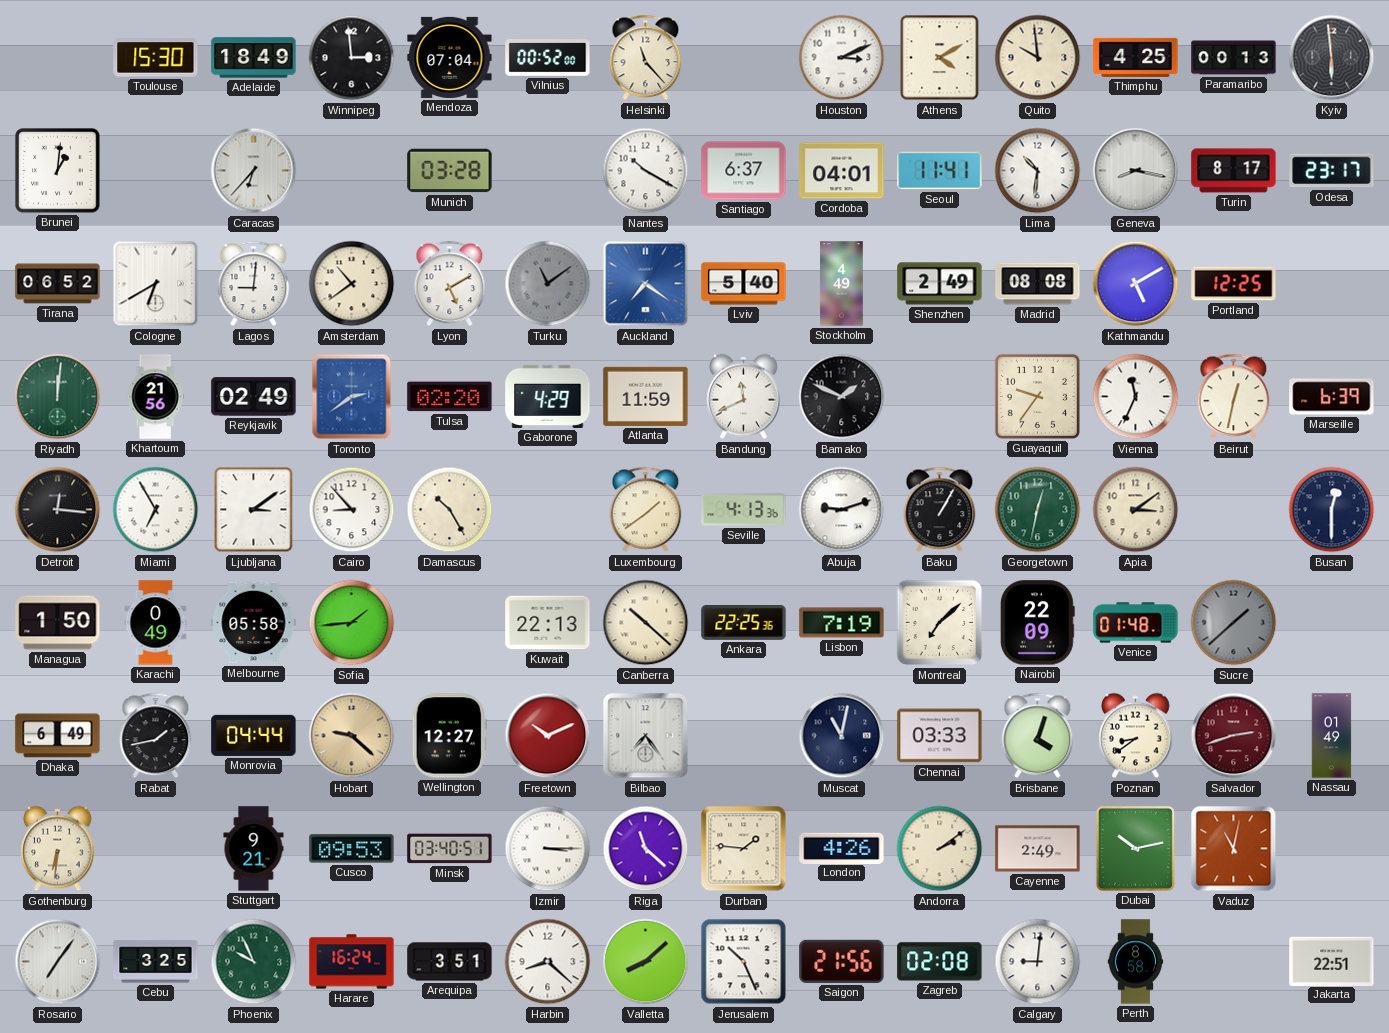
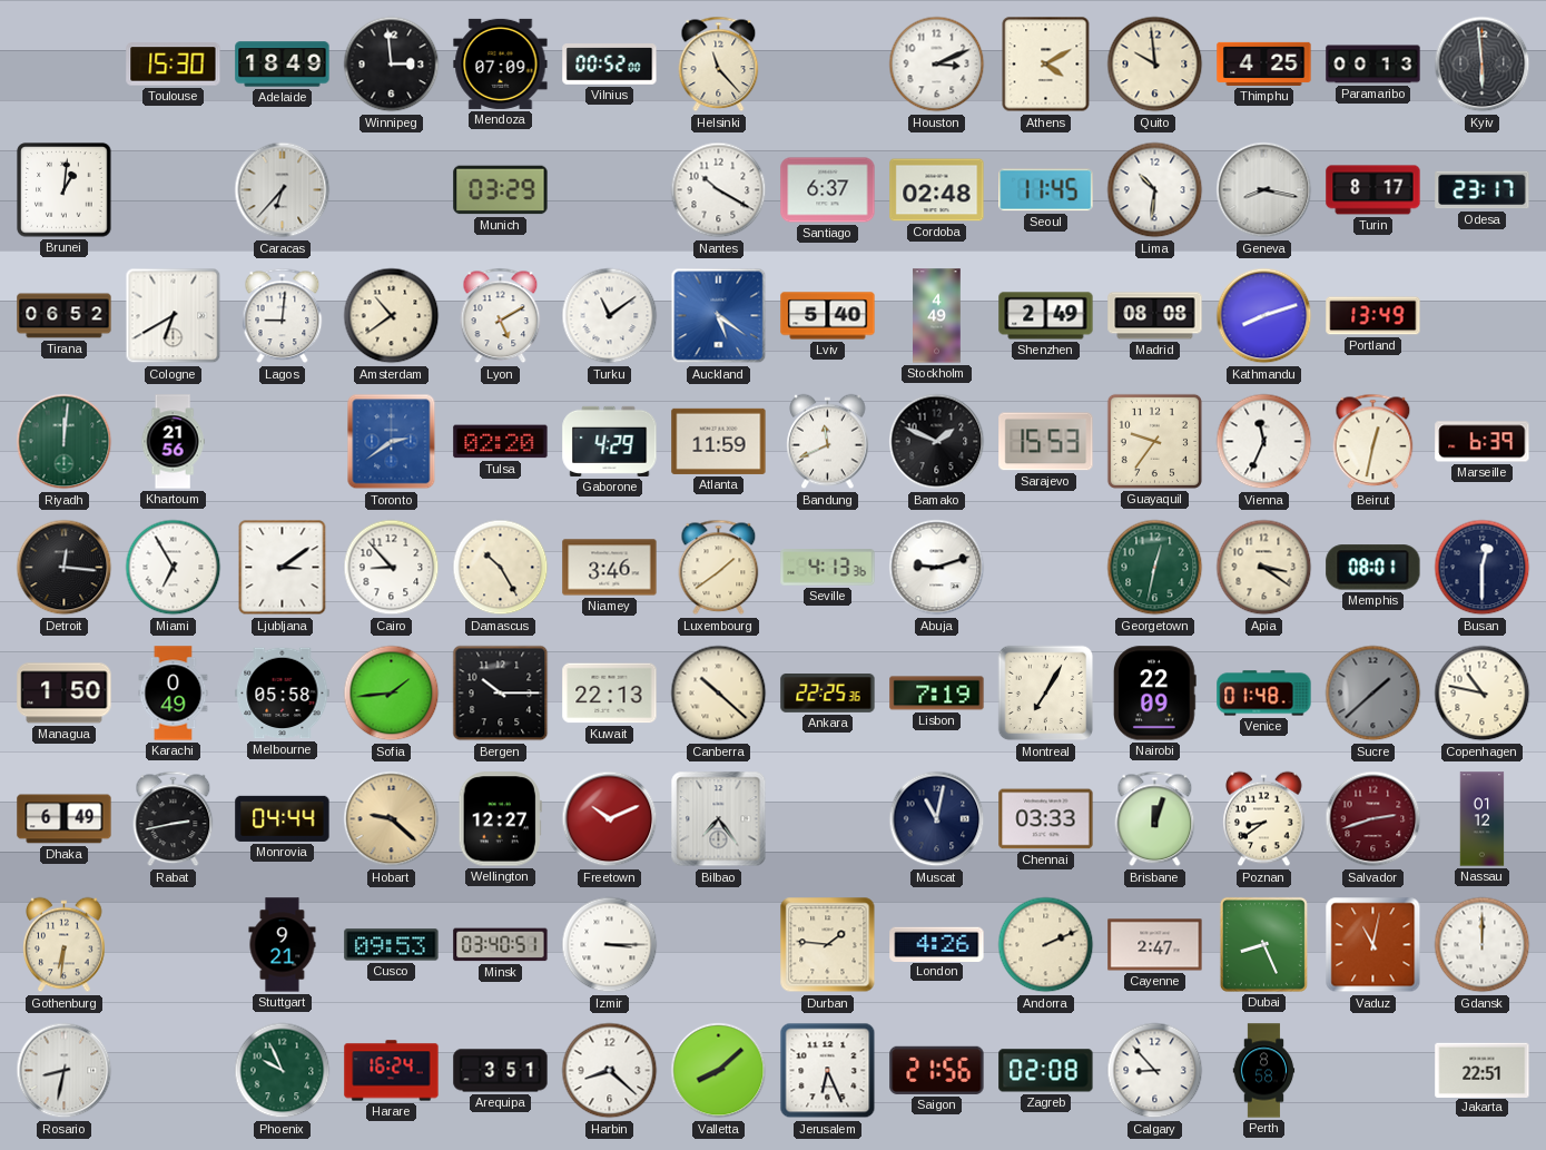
Mendoza: 07:04 -> 07:09 (501, 63)
Munich: 03:28 -> 03:29 (501, 190)
Cordoba: 04:01 -> 02:48 (937, 190)
Seoul: 11:41 -> 11:45 (1046, 190)
Turku dial: grey -> white (610, 316)
Auckland: 7:21 -> 5:21 (719, 316)
Kathmandu: 5:10 -> 8:12 (1264, 316)
Portland: 12:25 -> 13:49 (1373, 316)
Reykjavik: 02:49 -> none (254, 397)
Sarajevo: none -> 15:53 (1046, 442)
Niamey: none -> 3:46 (610, 568)
Baku: 1:05 -> none (940, 510)
Apia: 3:09 -> 3:21 (1264, 568)
Memphis: none -> 08:01 (1373, 568)
Bergen: none -> 10:15 (501, 694)
Montreal: 7:08 -> 7:05 (1046, 694)
Copenhagen: none -> 10:47 (1483, 694)
Rabat: 1:43 -> 2:43 (174, 819)
Brisbane: 4:03 -> 12:03 (1155, 819)
Nassau: 01:49 -> 01:12 (1483, 819)
Riga: 11:22 -> none (646, 849)
Andorra: 2:09 -> 2:11 (1046, 945)
Cayenne: 2:49 -> 2:47 (1155, 945)
Dubai: 10:13 -> 8:26 (1263, 944)
Gdansk: none -> 12:00 (1483, 945)
Rosario: 7:06 -> 8:32 (65, 1071)
Cebu: 3:25 -> none (156, 962)
Jerusalem: 10:26 -> 6:26 (828, 1071)
Calgary: 9:01 -> 8:53 (1155, 1071)
